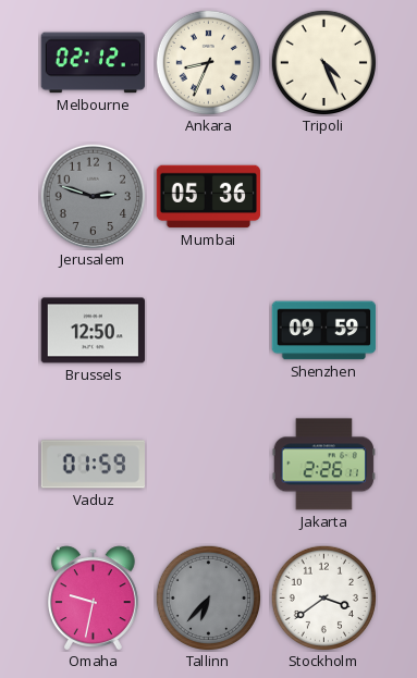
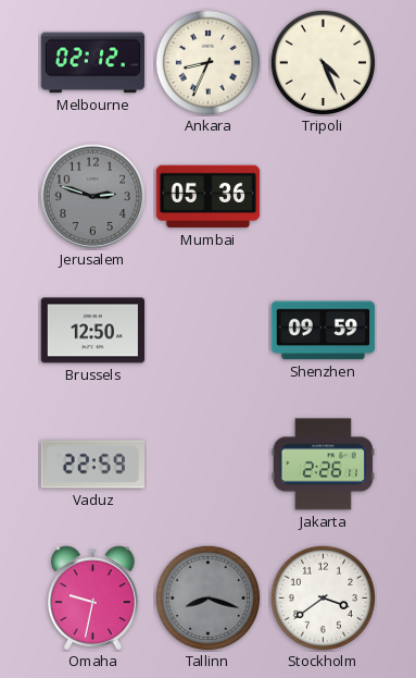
Vaduz: 01:59 -> 22:59 (92, 465)
Tallinn: 6:37 -> 8:18 (207, 597)
